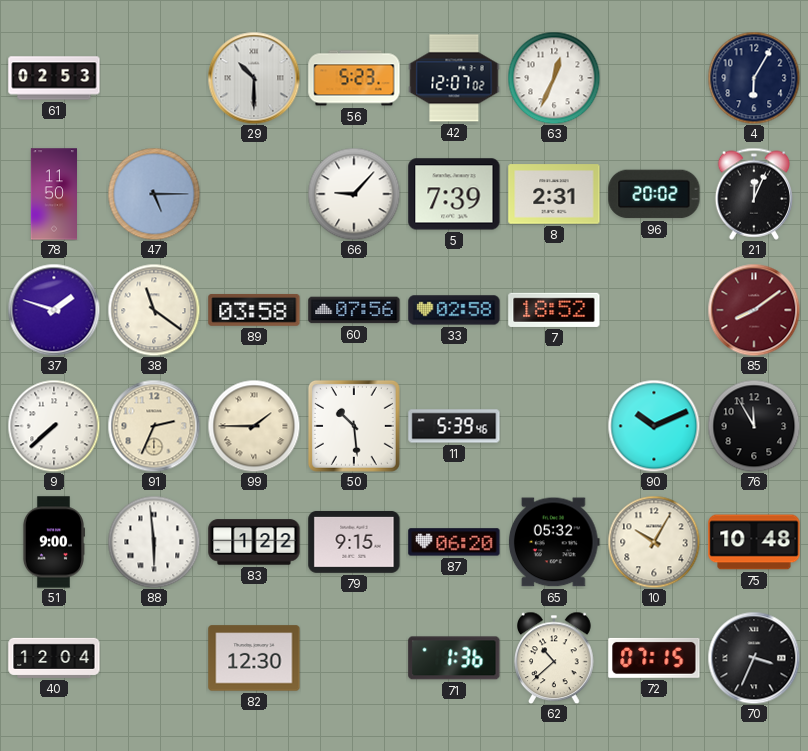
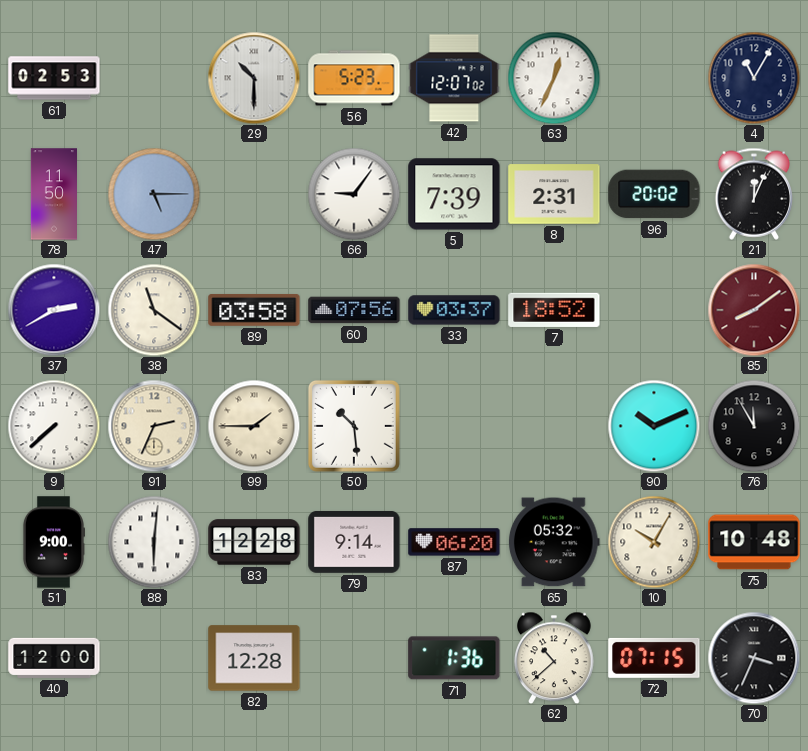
4: 6:05 -> 11:05 (754, 78)
66: 9:07 -> 9:06 (354, 194)
37: 1:48 -> 2:40 (54, 310)
33: 02:58 -> 03:37 (454, 310)
11: 5:39 -> none (454, 426)
88: 5:59 -> 6:01 (154, 542)
83: 1:22 -> 12:28 (254, 542)
79: 9:15 -> 9:14 (354, 542)
40: 12:04 -> 12:00 (54, 658)
82: 12:30 -> 12:28 (254, 658)
